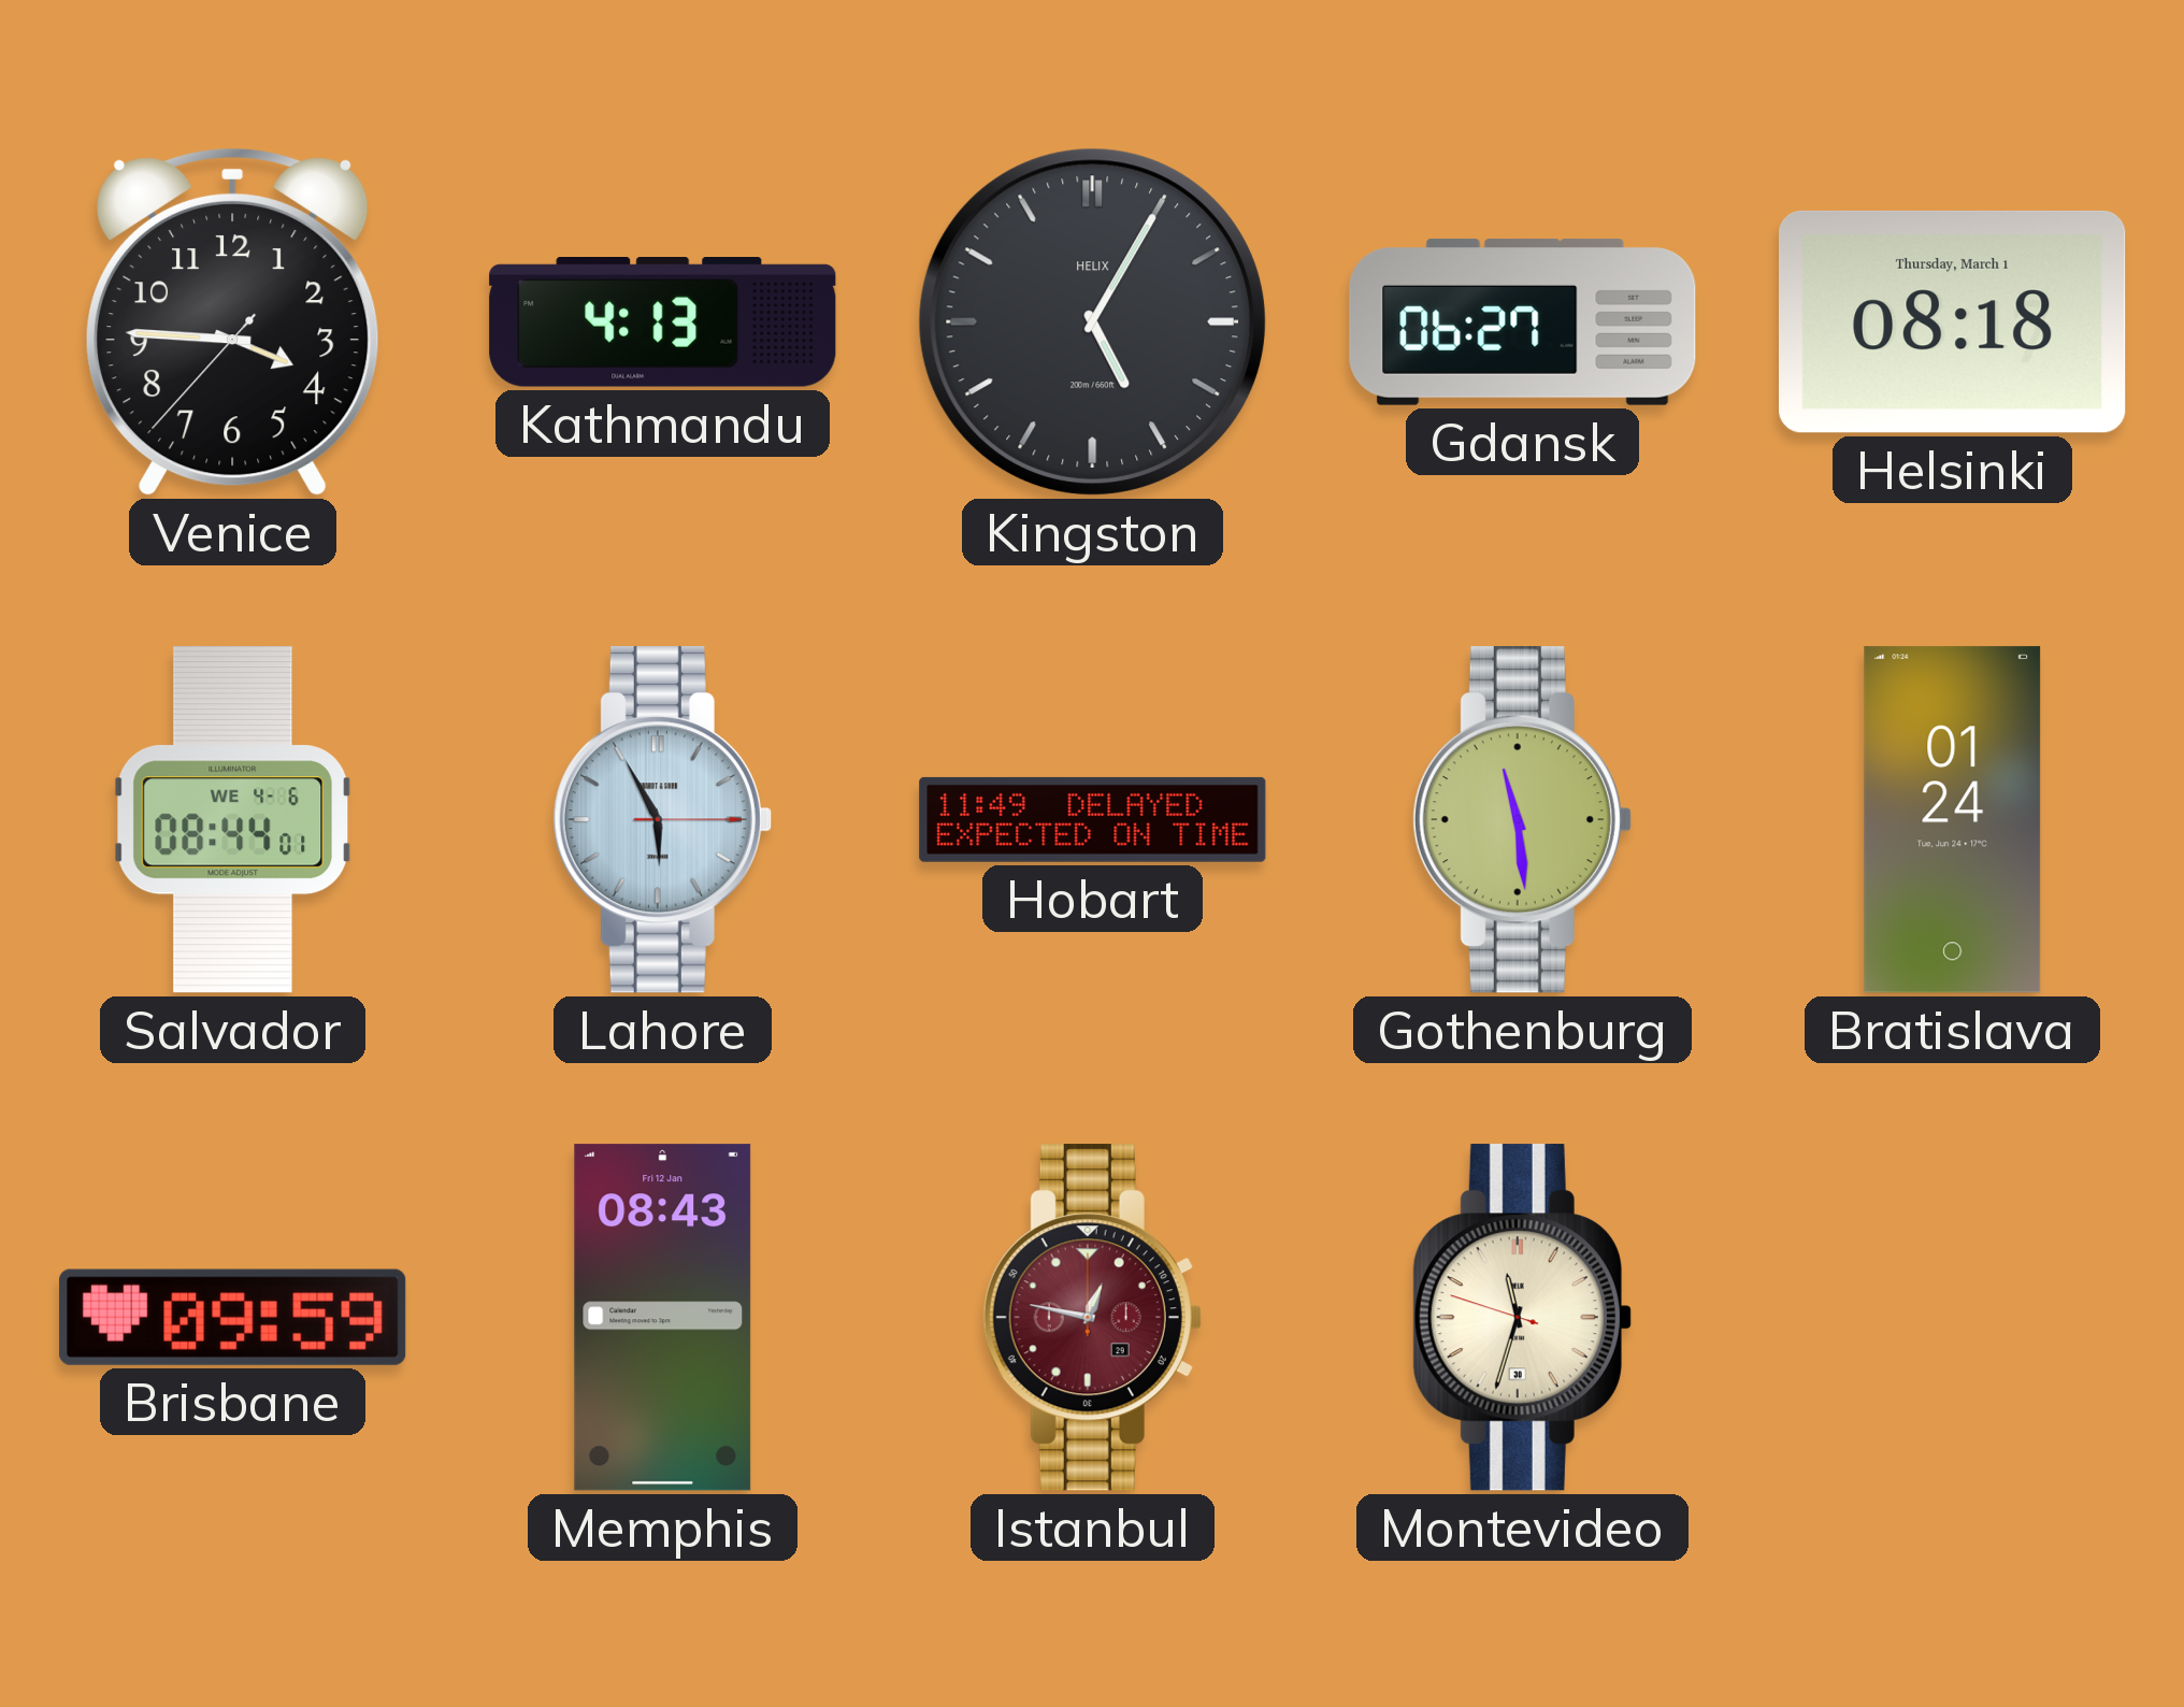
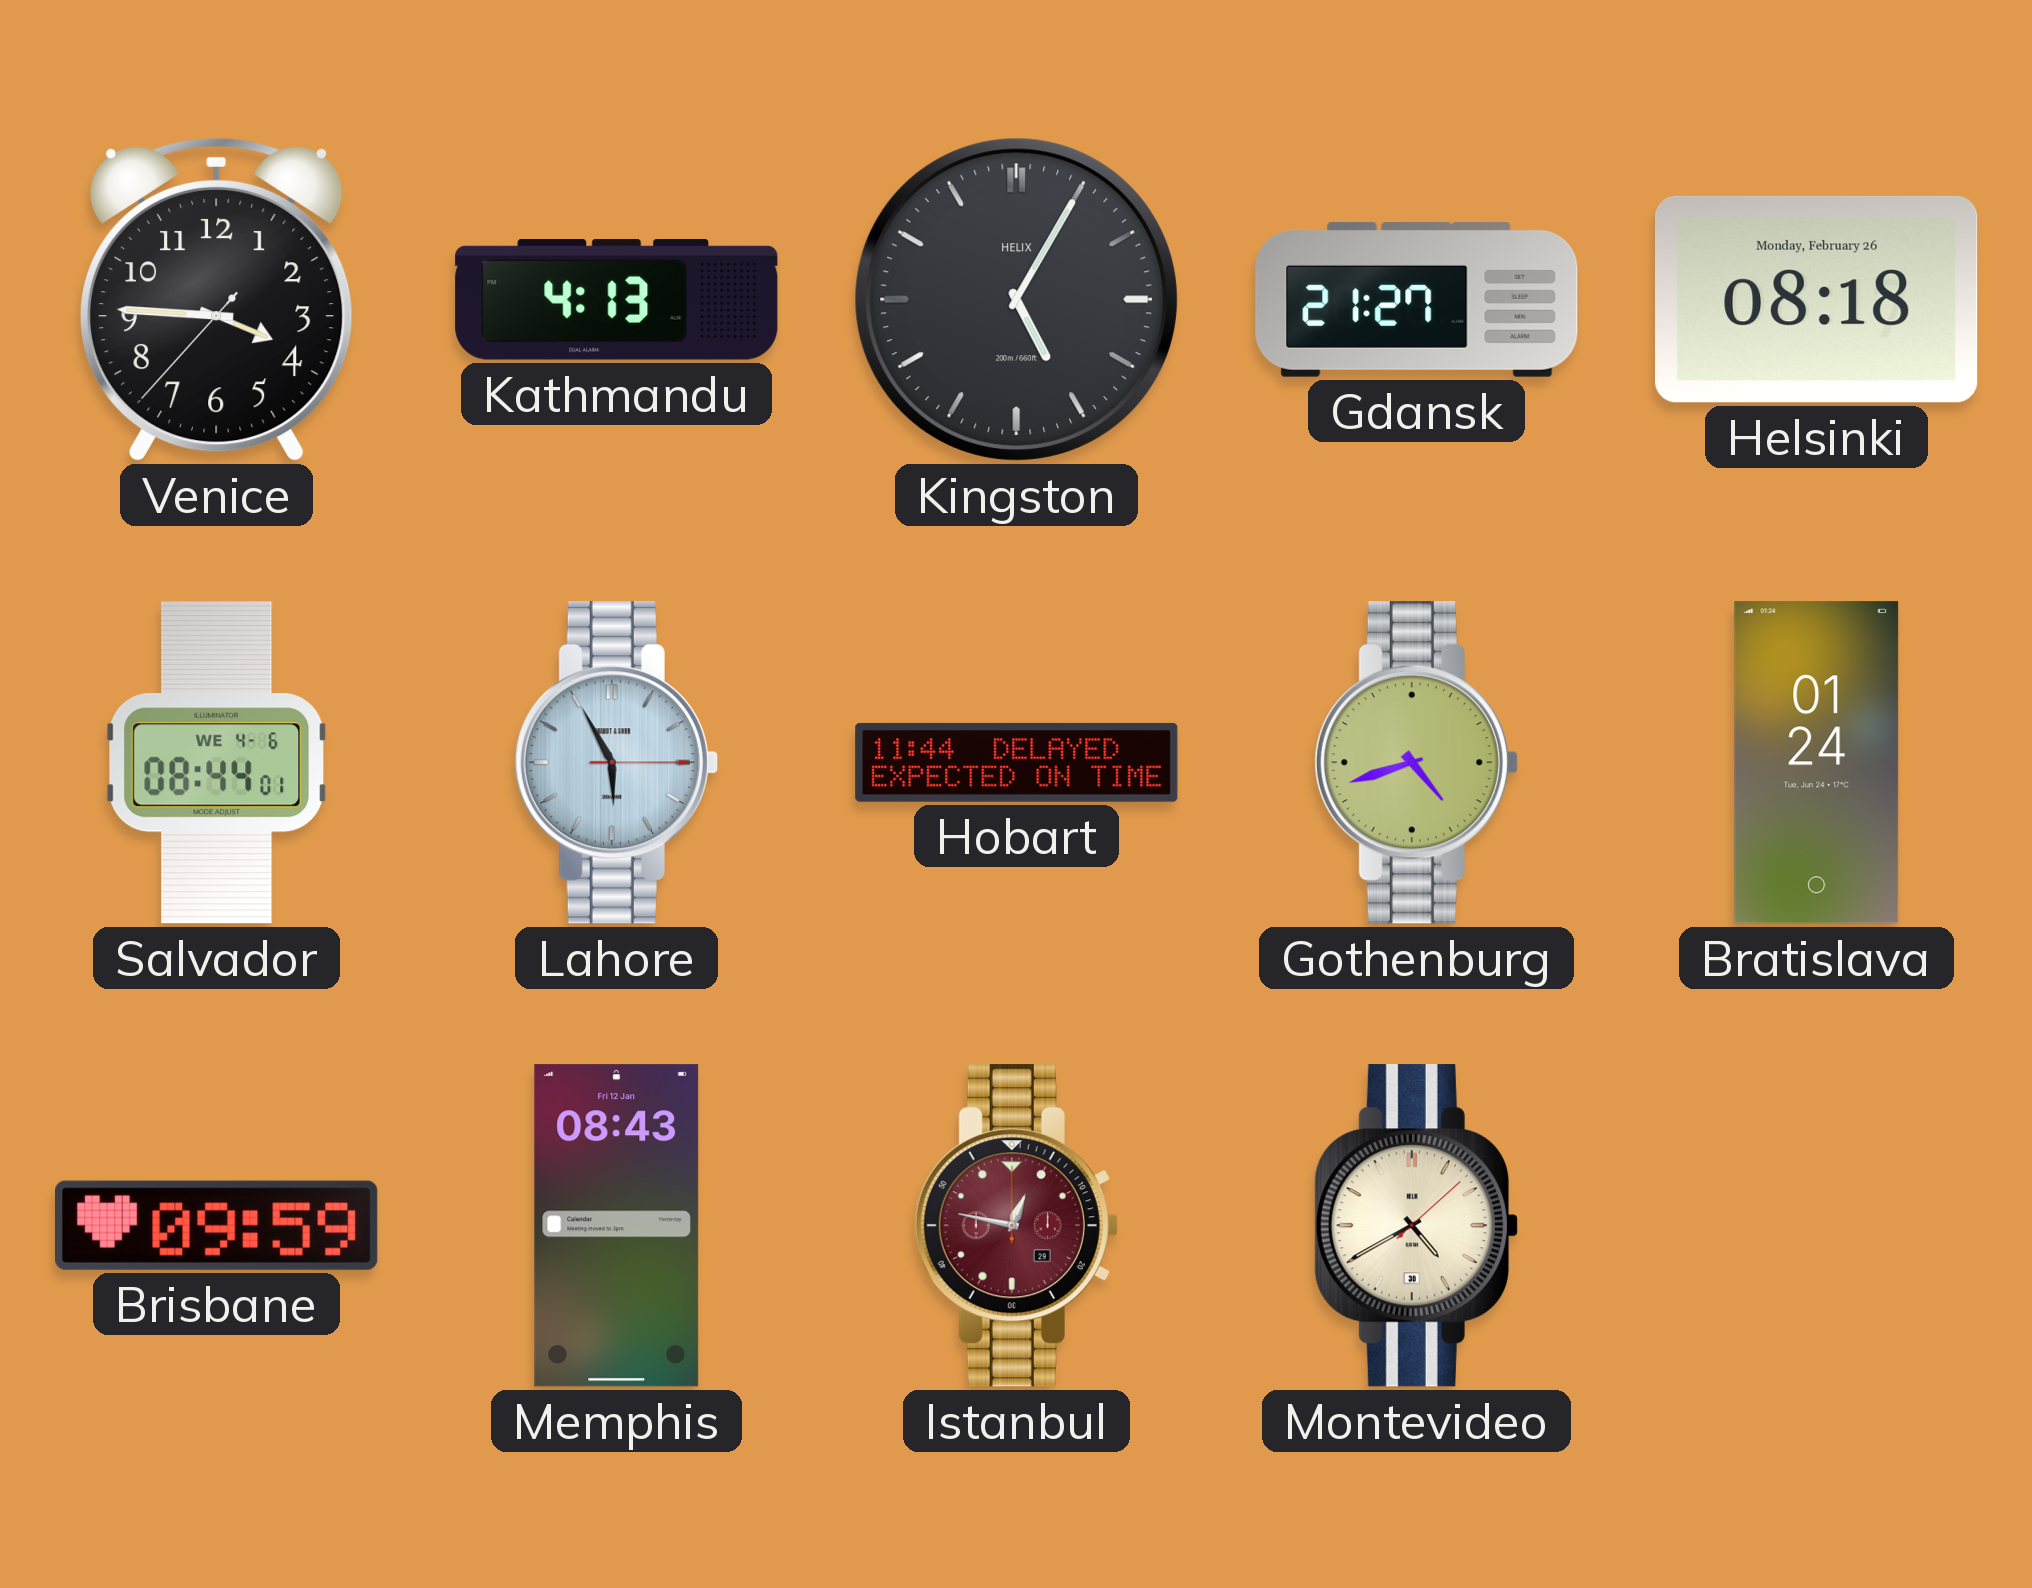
Gdansk: 06:27 -> 21:27 (1417, 299)
Helsinki date: Thursday, March 1 -> Monday, February 26 (1817, 299)
Hobart: 11:49 -> 11:44 (1017, 762)
Gothenburg: 11:29 -> 4:42 (1416, 763)
Montevideo: 11:32 -> 4:40 (1416, 1226)
